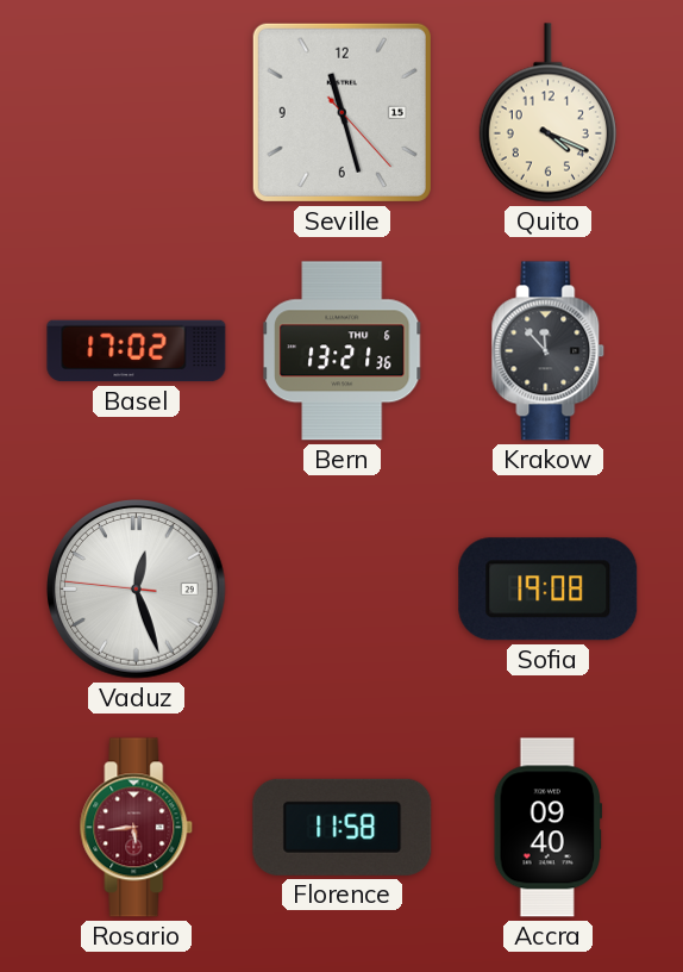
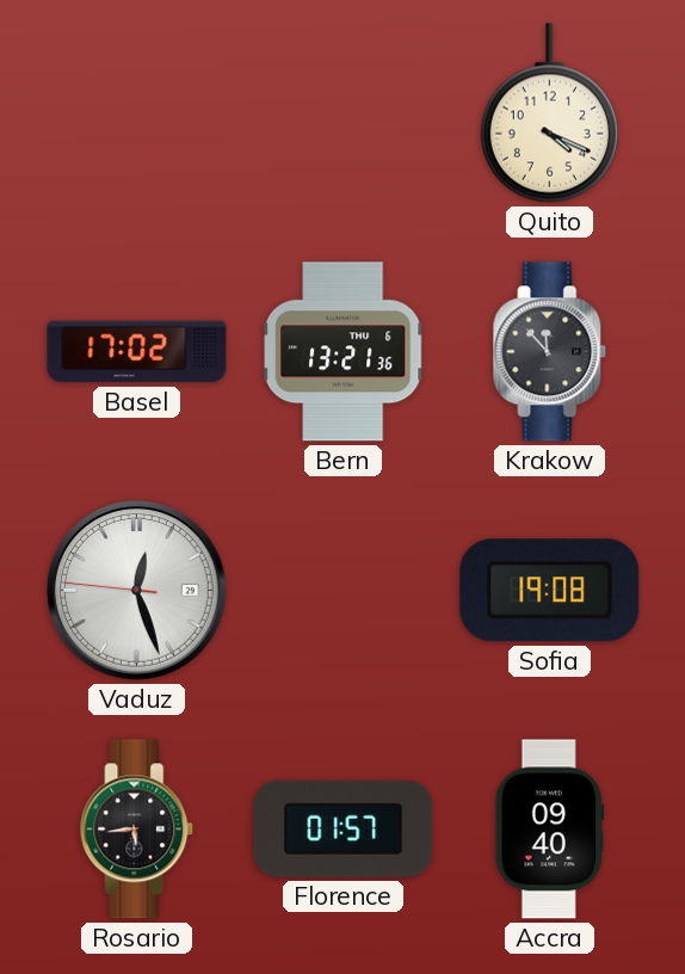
Seville: 11:27 -> none (342, 112)
Rosario dial: burgundy -> black (137, 830)
Florence: 11:58 -> 01:57 (344, 828)
